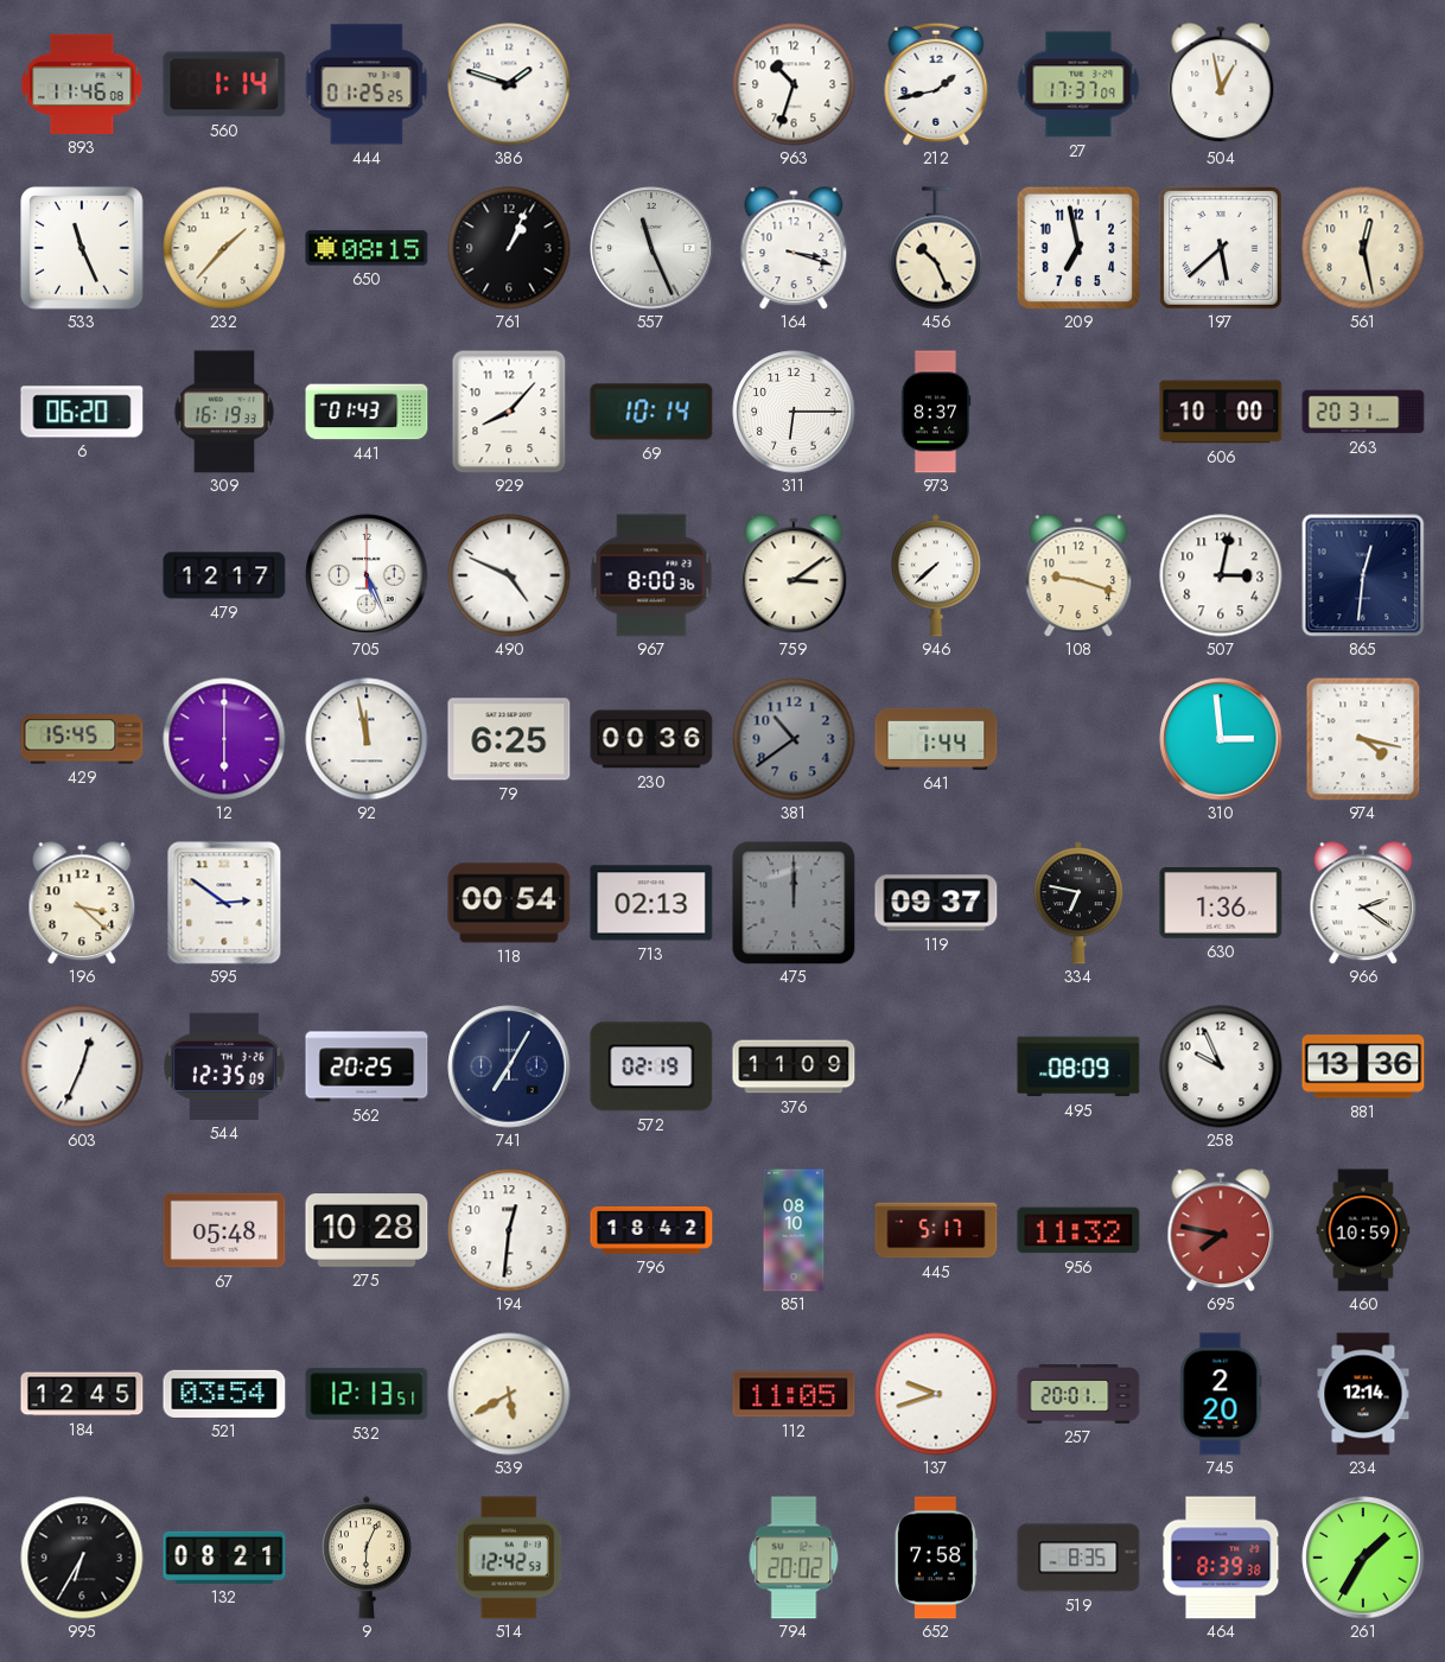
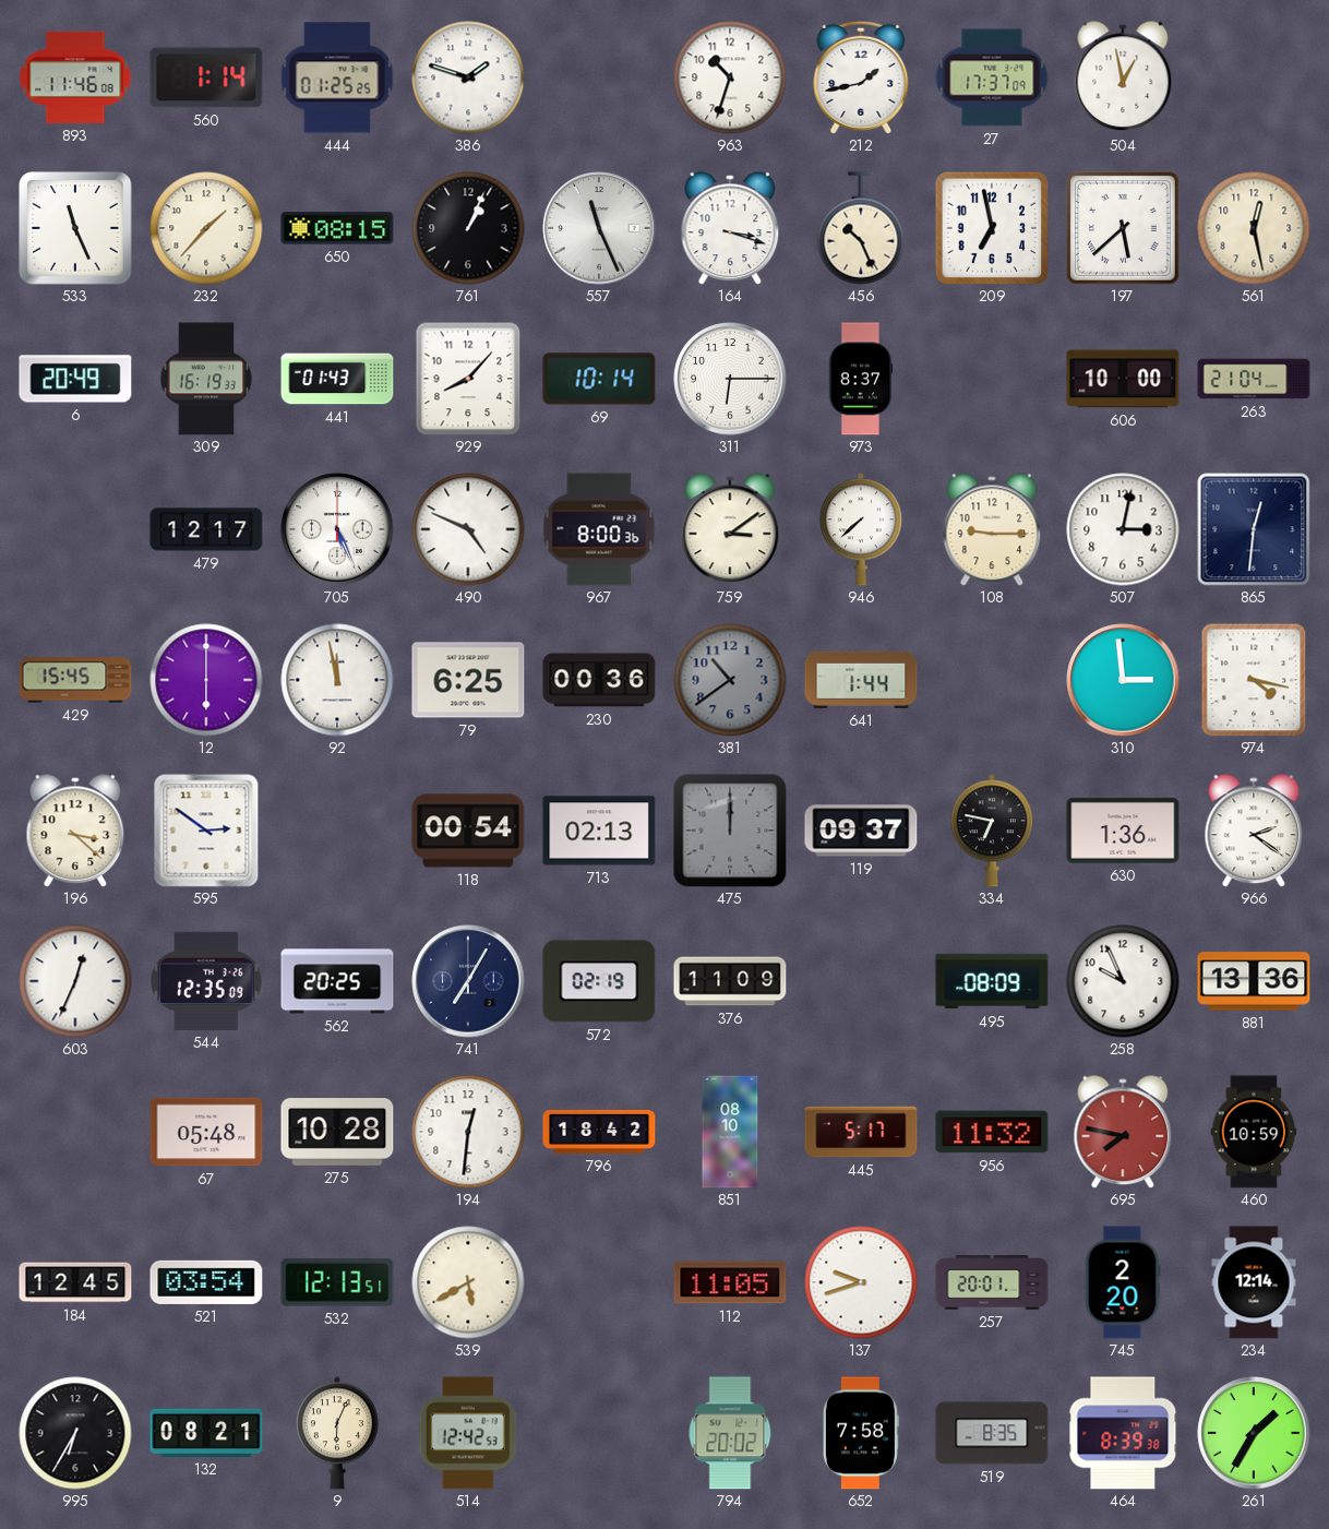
6: 06:20 -> 20:49 (75, 379)
263: 20:31 -> 21:04 (1254, 379)
108: 9:18 -> 9:15 (992, 529)
